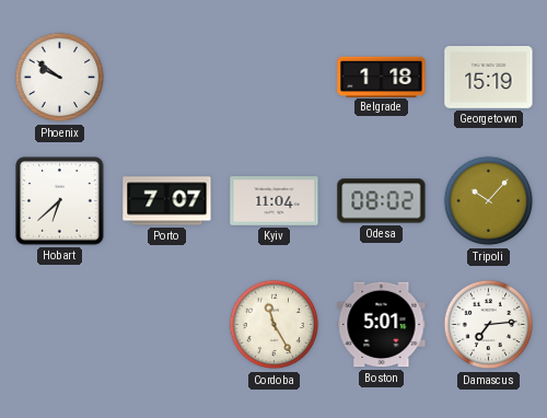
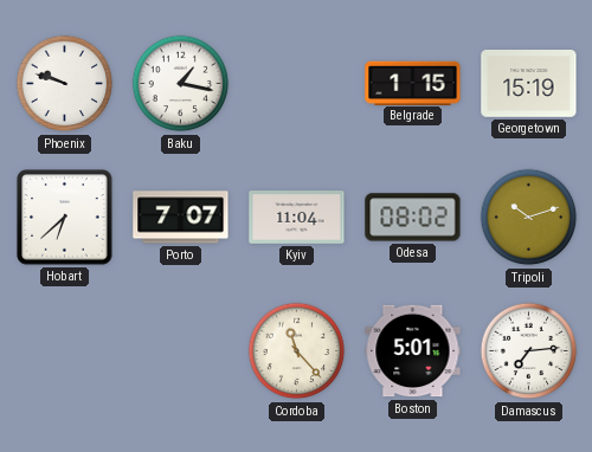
Phoenix: 9:51 -> 9:48 (65, 84)
Baku: none -> 1:17 (181, 84)
Belgrade: 1:18 -> 1:15 (413, 83)
Tripoli: 10:07 -> 10:12 (529, 218)
Cordoba: 11:25 -> 11:23 (297, 351)
